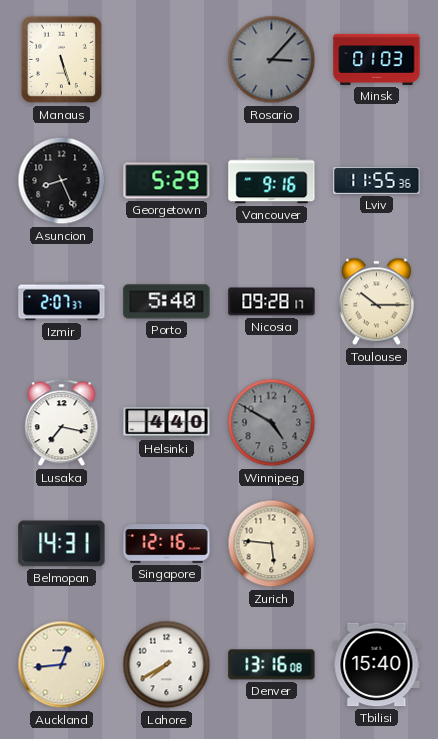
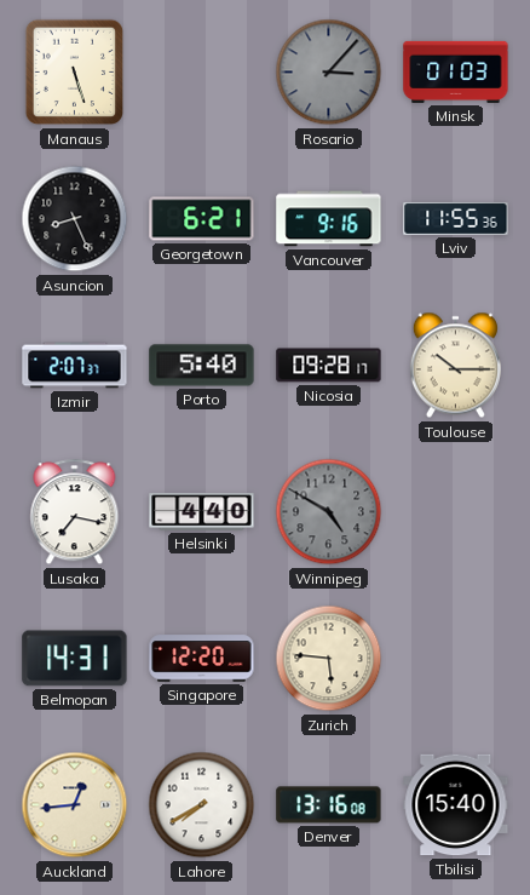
Georgetown: 5:29 -> 6:21 (202, 219)
Singapore: 12:16 -> 12:20 (202, 659)
